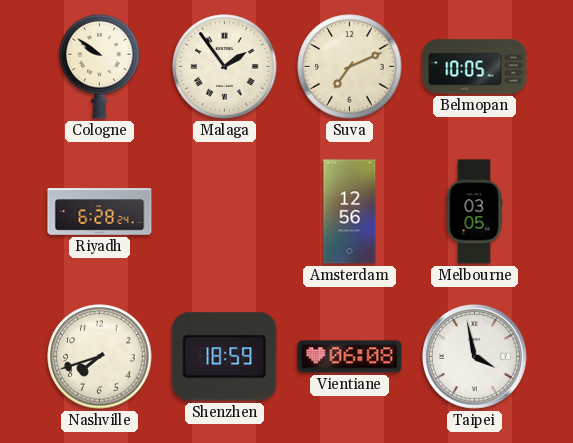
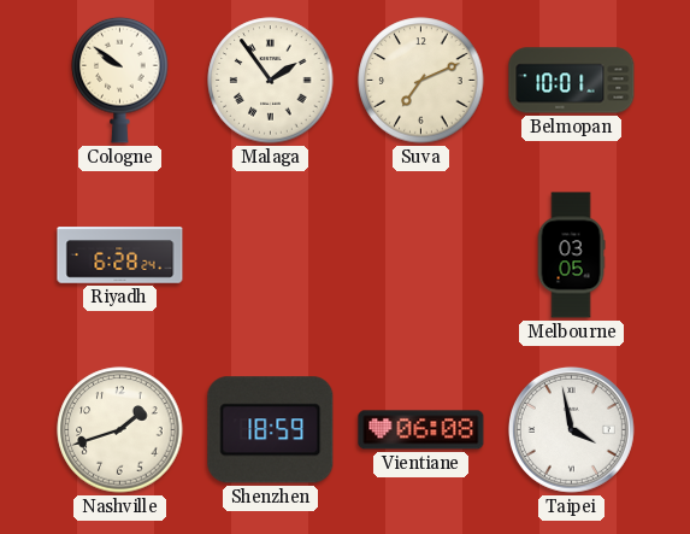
Belmopan: 10:05 -> 10:01 (572, 81)
Amsterdam: 12:56 -> none (350, 212)
Nashville: 7:42 -> 1:42 (120, 430)
